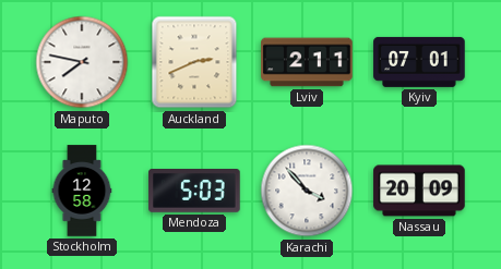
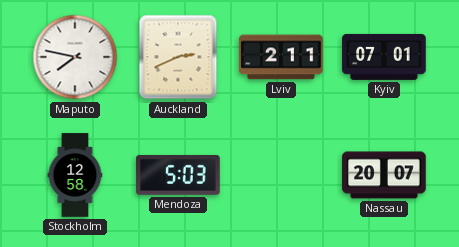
Karachi: 3:53 -> none (307, 191)
Nassau: 20:09 -> 20:07 (384, 175)
